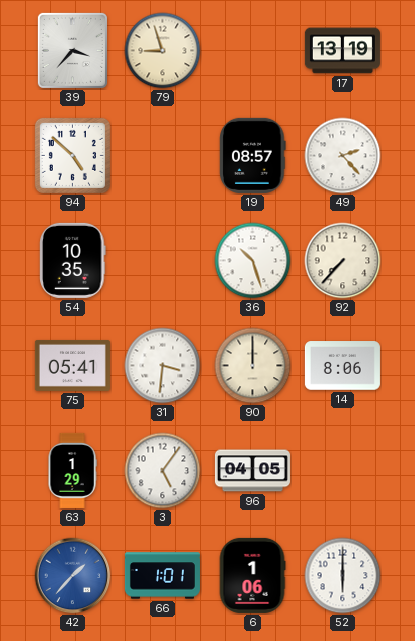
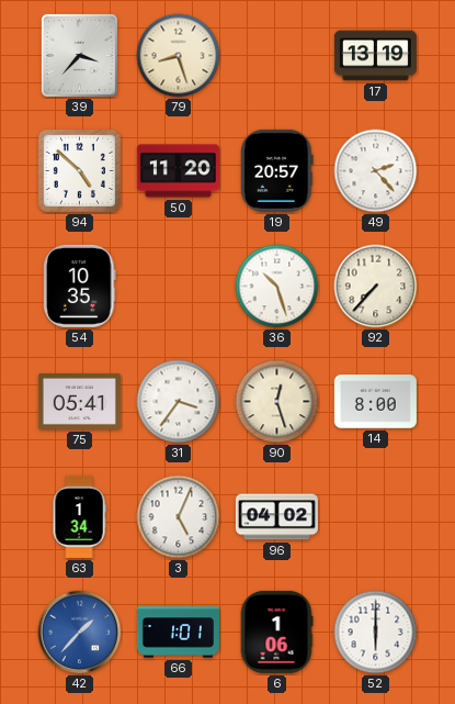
79: 8:57 -> 8:27 (179, 56)
50: none -> 11:20 (178, 171)
19: 08:57 -> 20:57 (277, 170)
31: 3:31 -> 3:36 (179, 402)
90: 12:00 -> 12:27 (277, 402)
14: 8:06 -> 8:00 (375, 402)
63: 1:29 -> 1:34 (79, 516)
3: 5:06 -> 5:04 (179, 517)
96: 04:05 -> 04:02 (276, 517)
